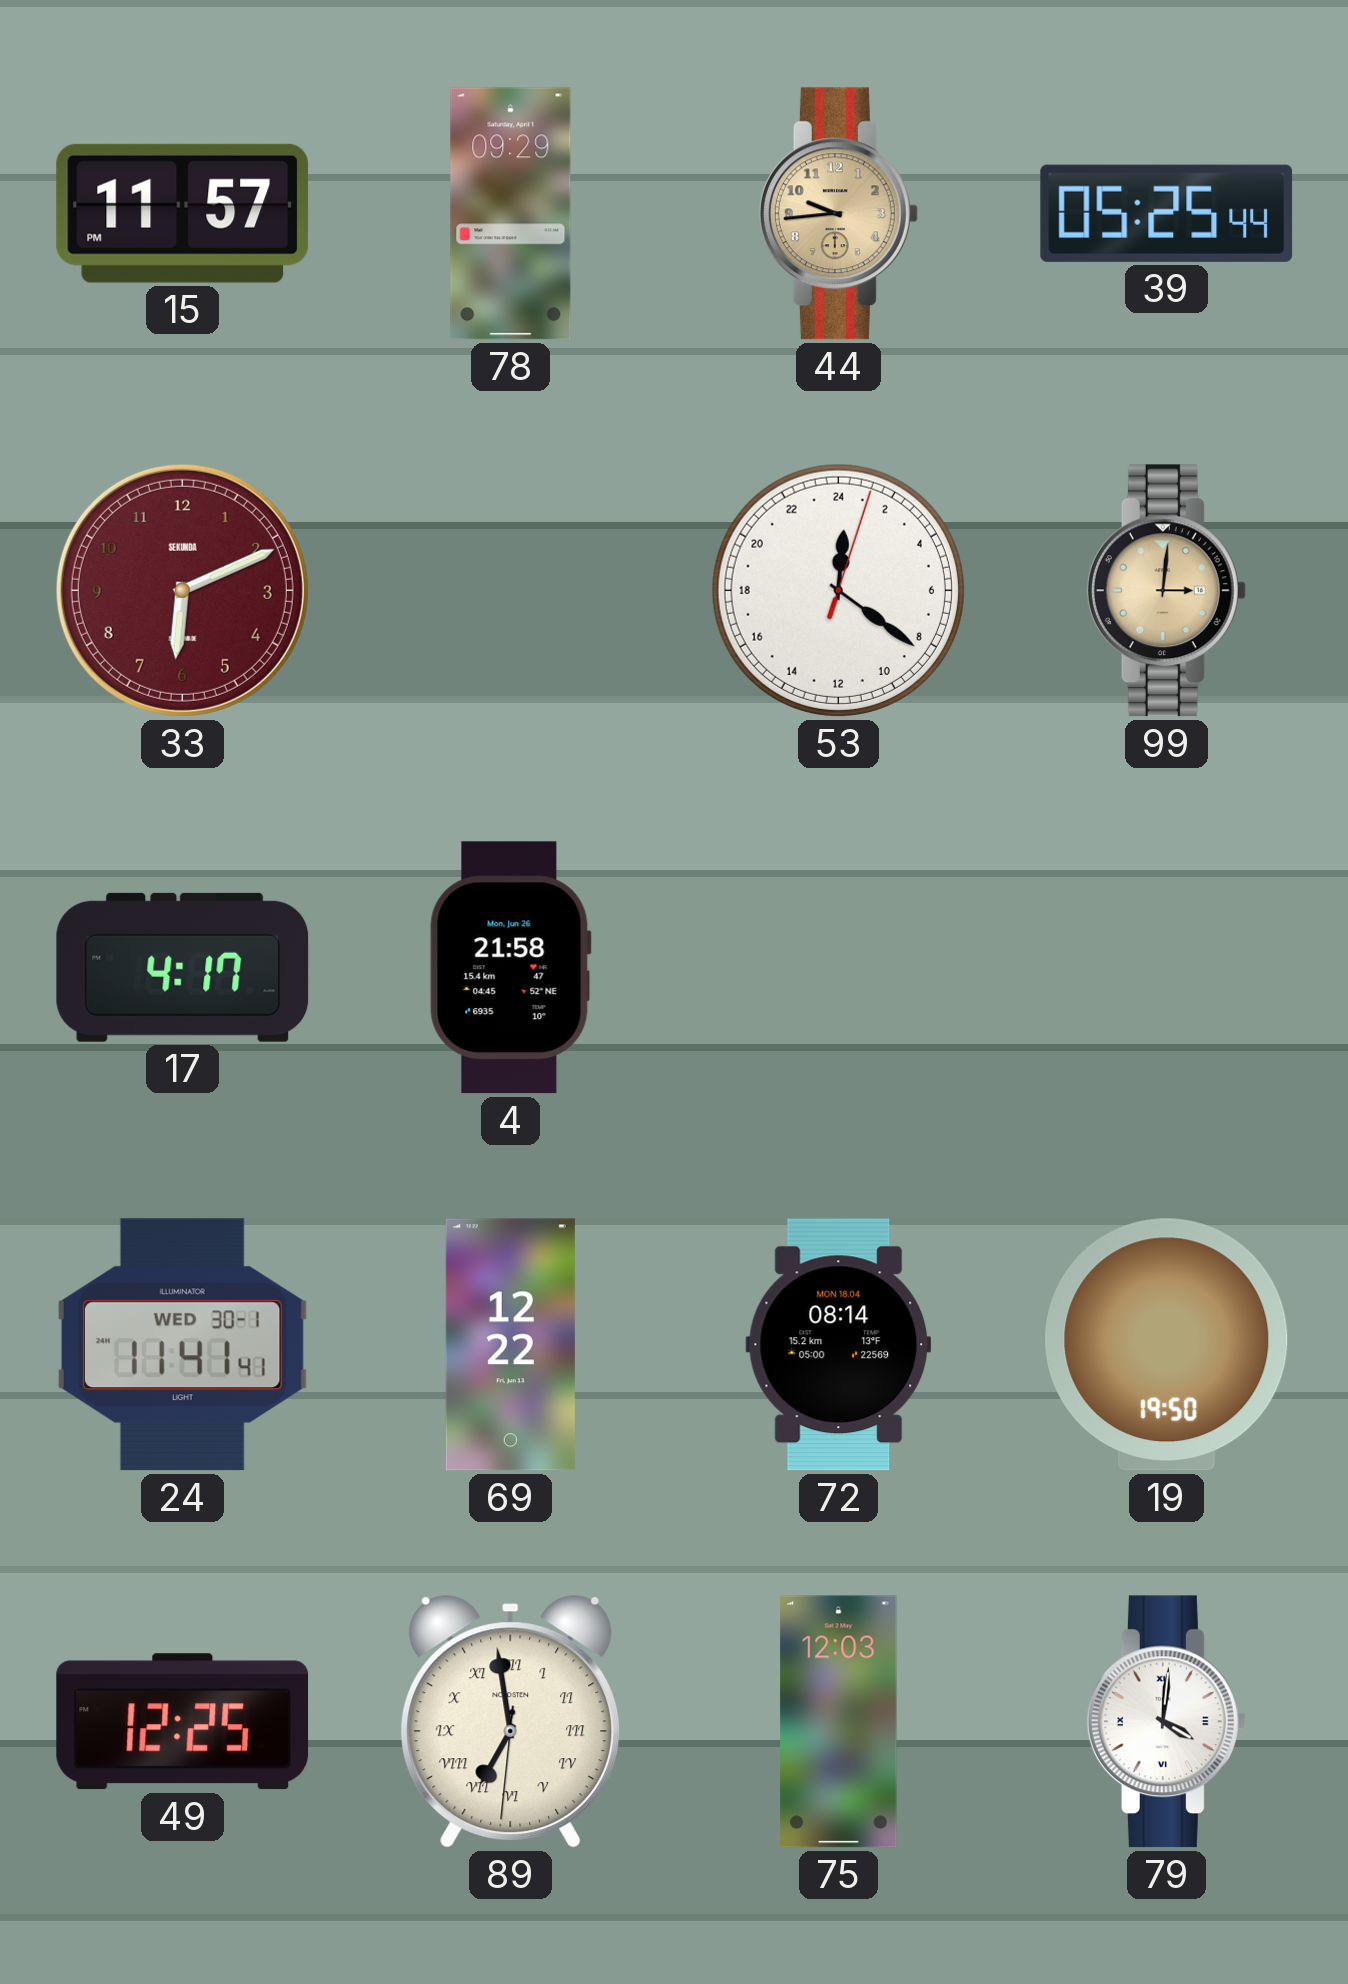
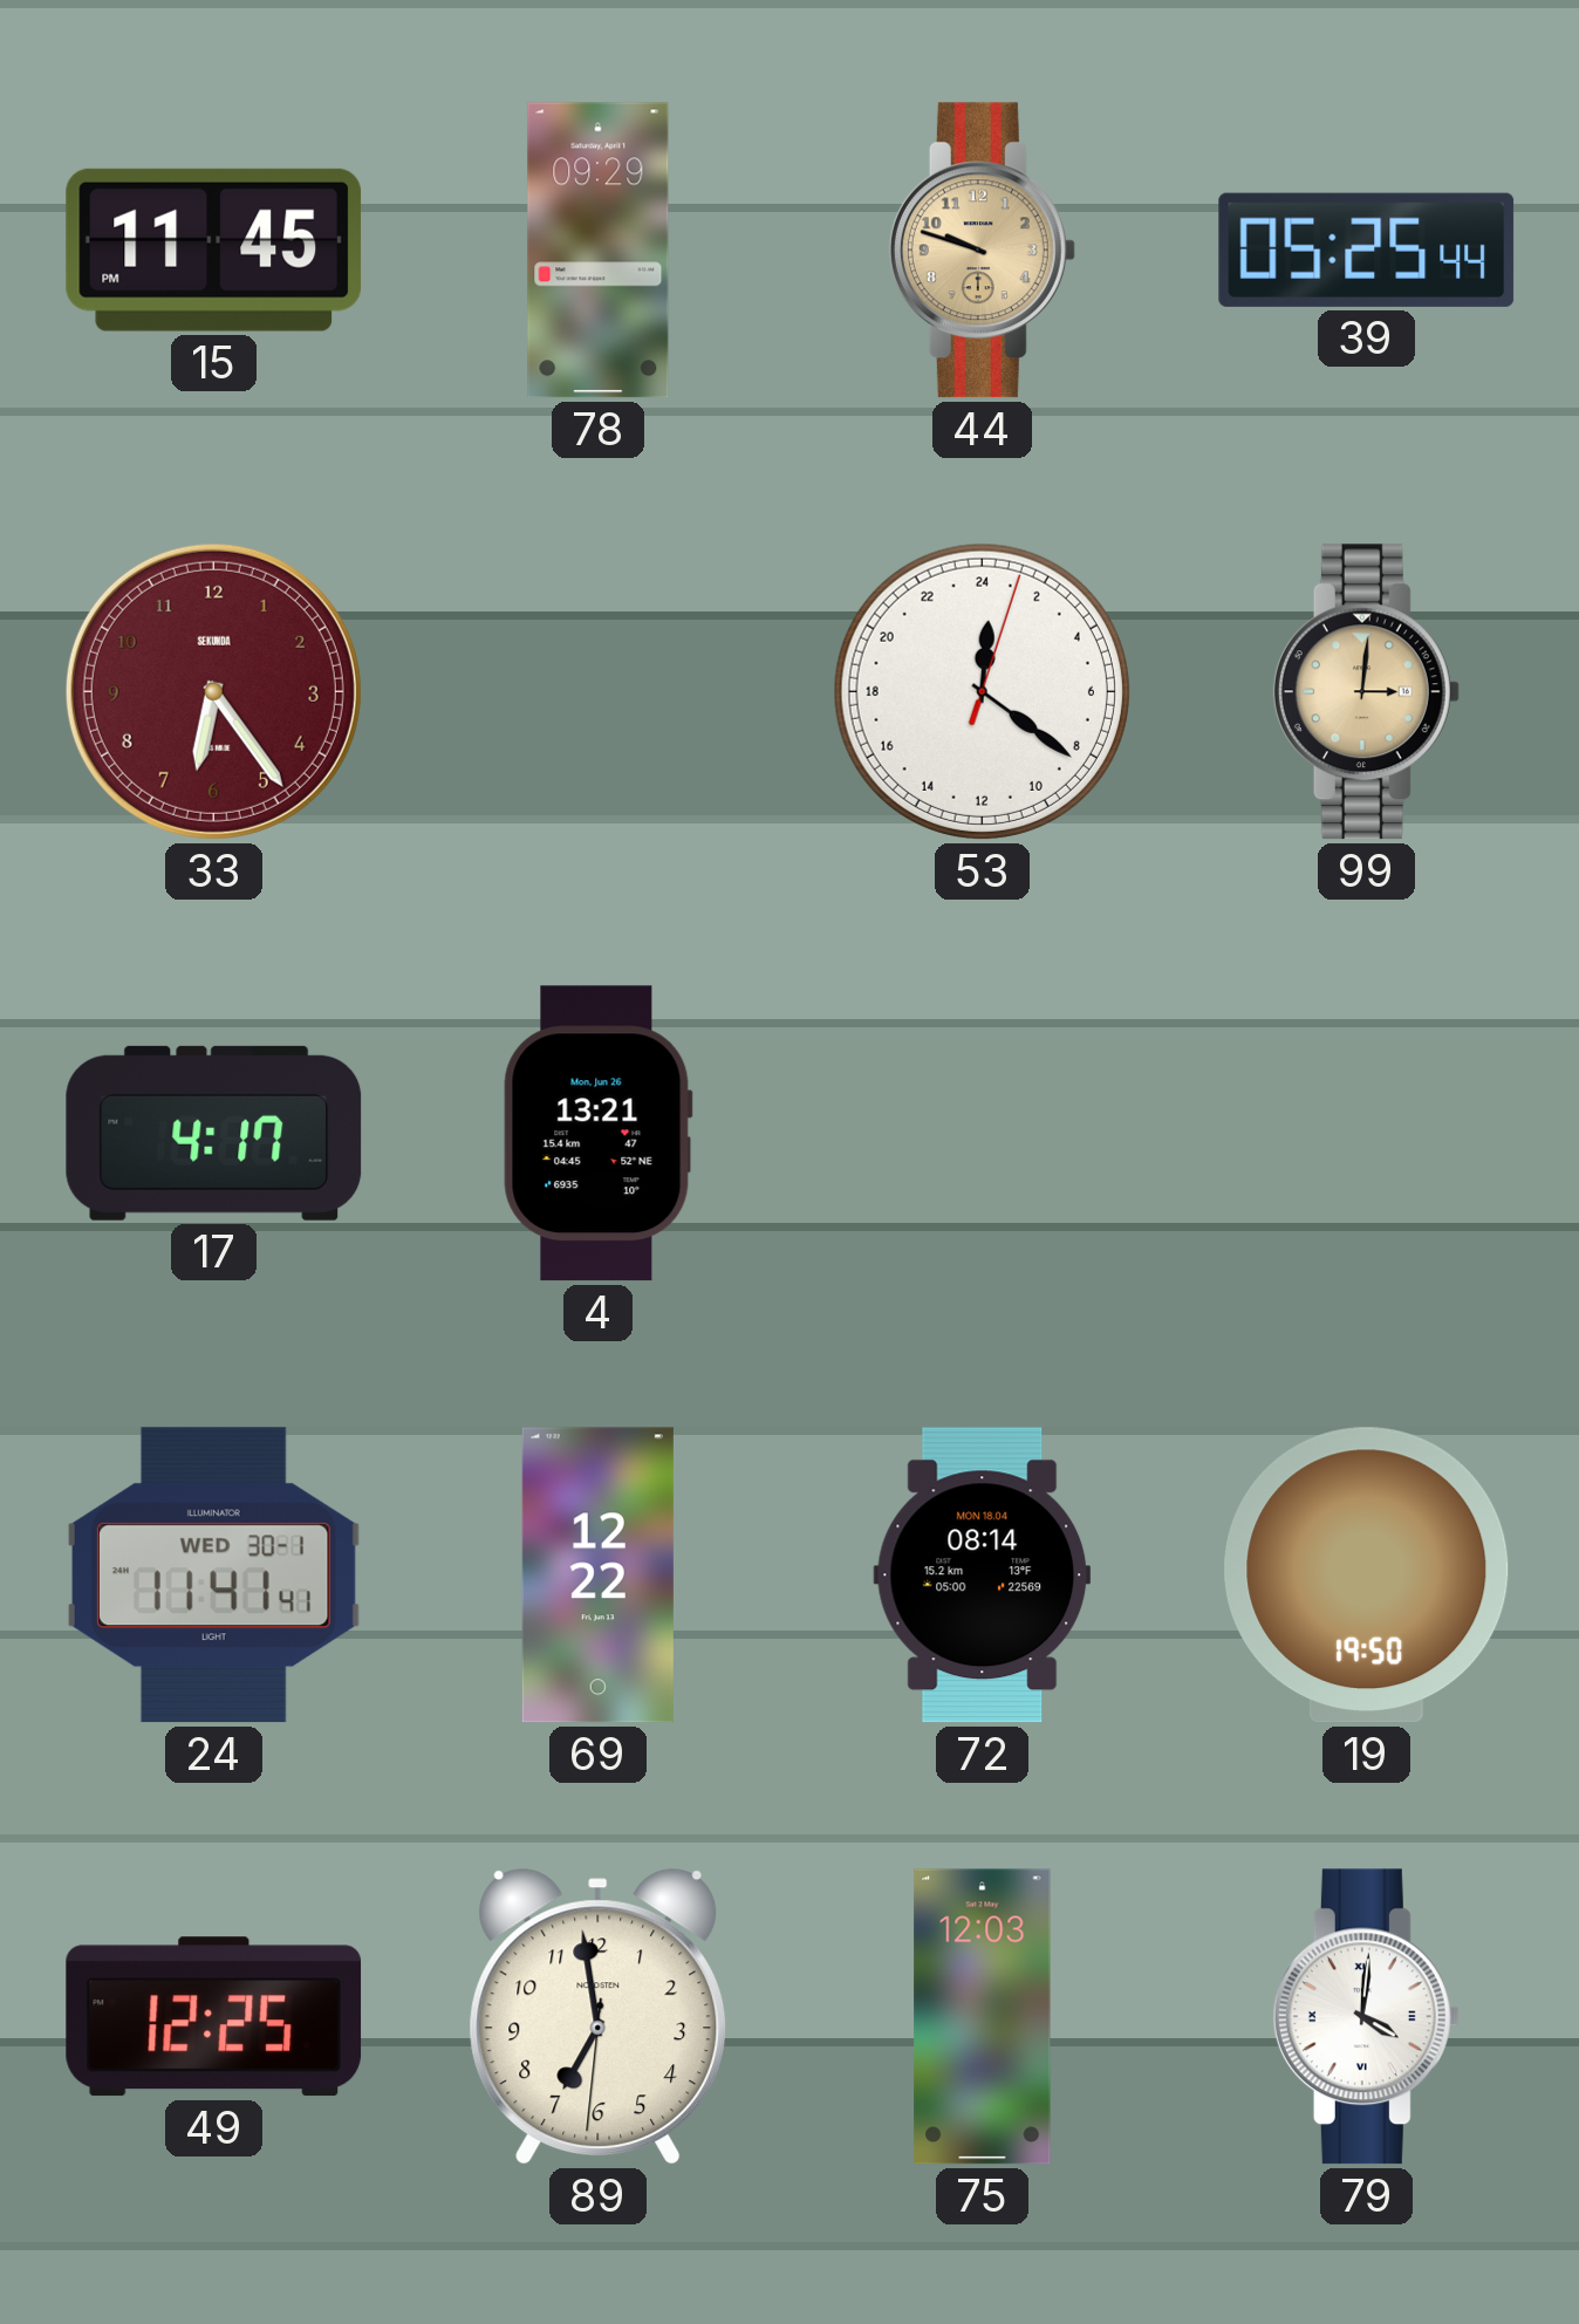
15: 11:57 -> 11:45 (214, 250)
44: 9:44 -> 9:48 (982, 251)
33: 6:11 -> 6:24 (213, 691)
4: 21:58 -> 13:21 (597, 1134)
89 numerals: Roman -> Arabic (599, 2016)
